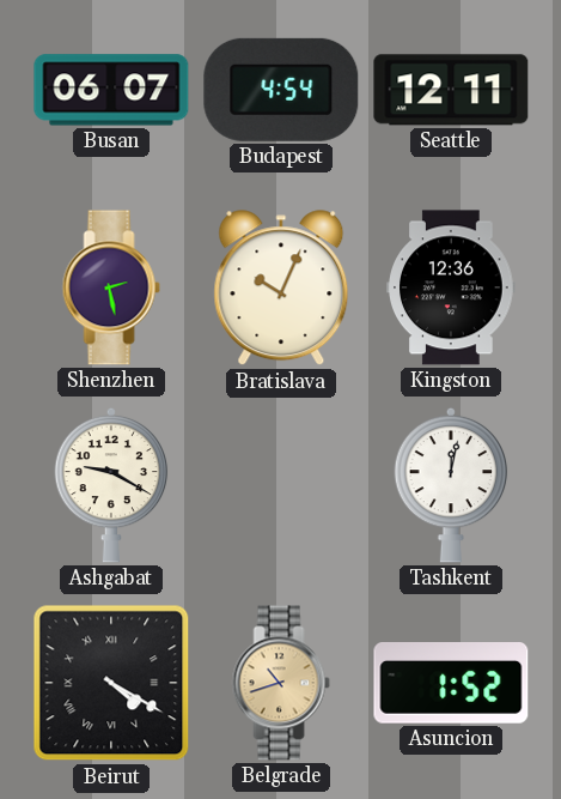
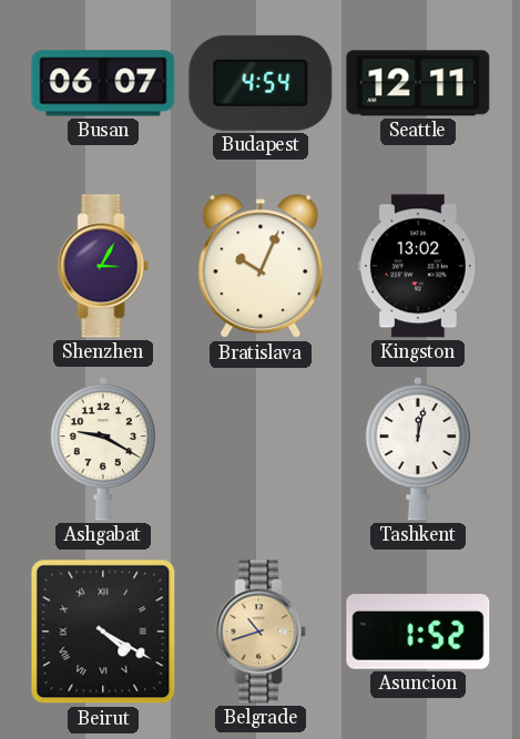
Shenzhen: 2:28 -> 3:05 (103, 266)
Kingston: 12:36 -> 13:02 (418, 266)
